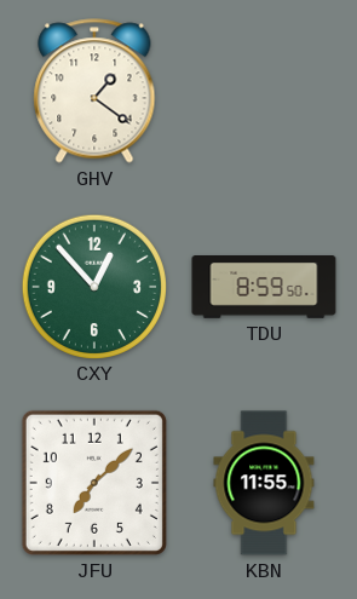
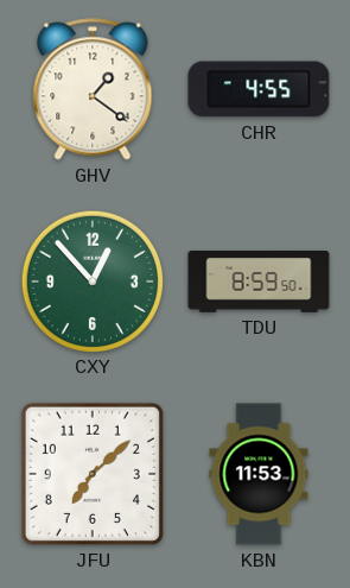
CHR: none -> 4:55 (259, 89)
KBN: 11:55 -> 11:53 (259, 474)
